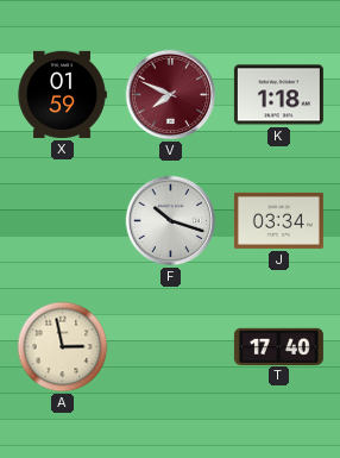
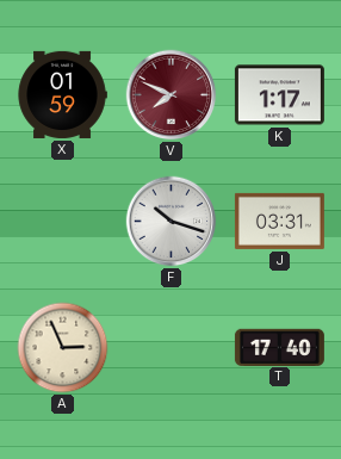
K: 1:18 -> 1:17 (279, 95)
J: 03:34 -> 03:31 (279, 221)
A: 2:58 -> 2:56 (63, 348)
